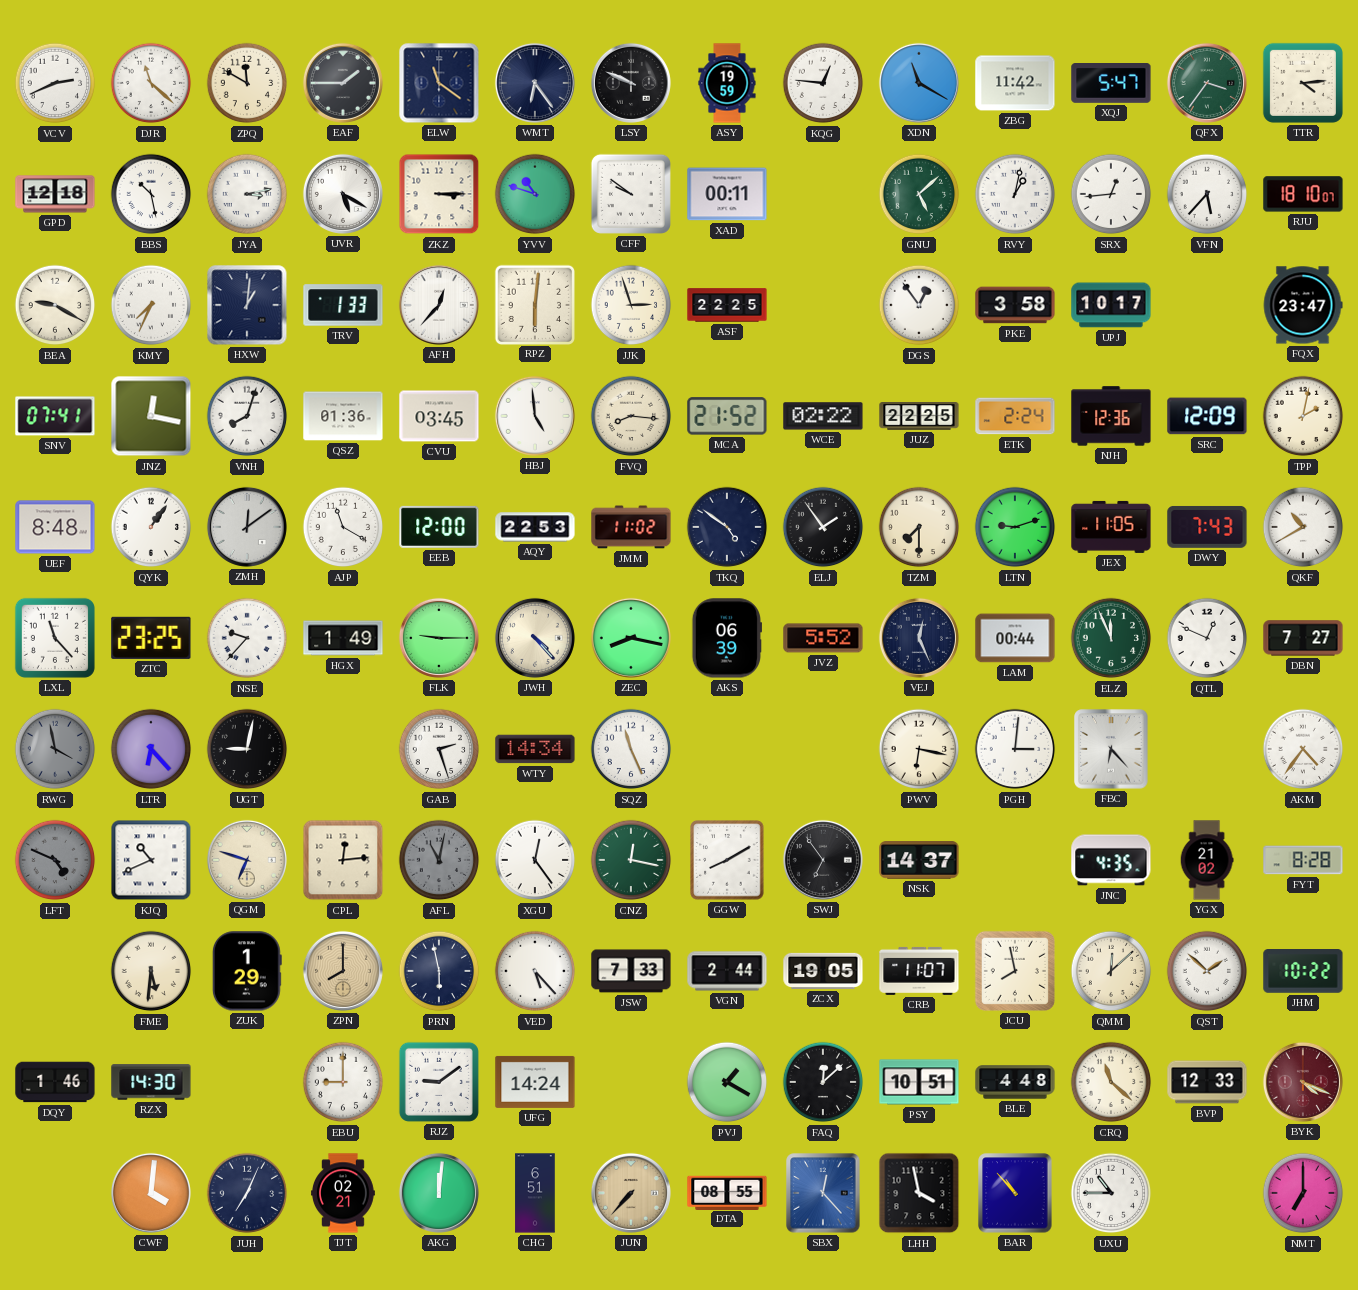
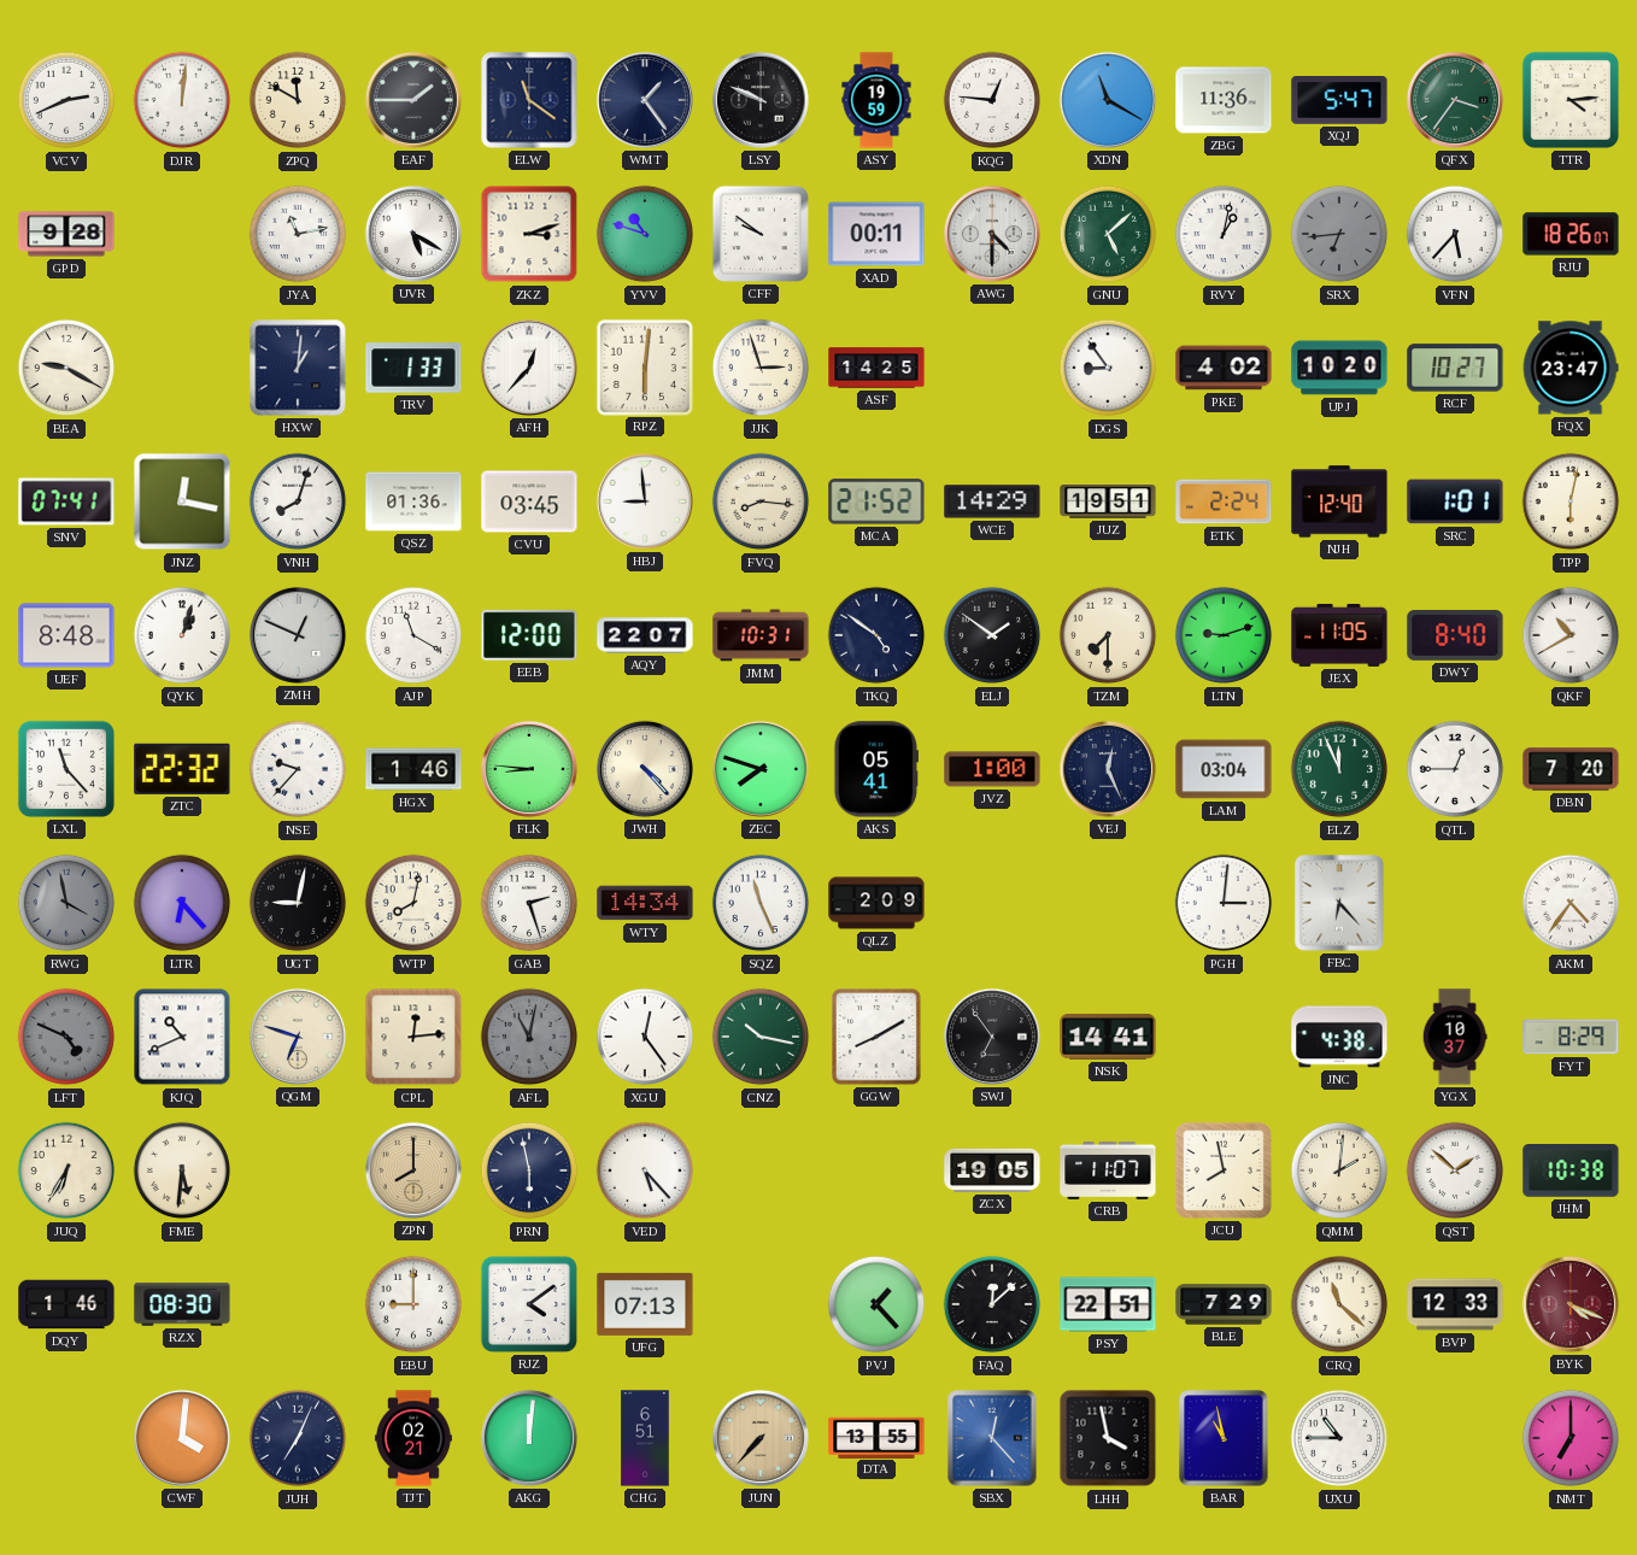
DJR: 11:22 -> 12:01 (182, 100)
WMT: 6:24 -> 1:24 (645, 100)
ZBG: 11:42 -> 11:36 (1224, 100)
GPD: 12:18 -> 9:28 (66, 234)
BBS: 10:28 -> none (151, 194)
JYA: 3:13 -> 11:13 (298, 234)
ZKZ: 3:15 -> 3:12 (529, 234)
AWG: none -> 4:30 (992, 234)
SRX: 12:44 -> 6:44 (1339, 234)
SRX dial: white -> grey (1339, 234)
RJU: 18:10 -> 18:26 (1571, 234)
KMY: 7:34 -> none (151, 305)
ASF: 22:25 -> 14:25 (876, 368)
DGS: 12:54 -> 8:54 (1108, 368)
PKE: 3:58 -> 4:02 (1224, 368)
UPJ: 10:17 -> 10:20 (1339, 368)
RCF: none -> 10:27 (1455, 368)
HBJ: 4:59 -> 8:59 (645, 501)
WCE: 02:22 -> 14:29 (992, 501)
JUZ: 22:25 -> 19:51 (1108, 503)
NJH: 12:36 -> 12:40 (1339, 501)
SRC: 12:09 -> 1:01 (1455, 501)
TPP: 2:02 -> 6:02 (1571, 501)
QYK: 1:06 -> 1:03 (182, 635)
ZMH: 12:09 -> 12:49 (298, 635)
AQY: 22:53 -> 22:07 (645, 635)
JMM: 11:02 -> 10:31 (761, 635)
ELJ: 1:54 -> 1:51 (992, 635)
DWY: 7:43 -> 8:40 (1455, 635)
ZTC: 23:25 -> 22:32 (182, 769)
HGX: 1:49 -> 1:46 (413, 769)
FLK: 9:15 -> 8:46 (529, 769)
ZEC: 8:17 -> 7:48 (761, 769)
AKS: 06:39 -> 05:41 (875, 769)
JVZ: 5:52 -> 1:00 (992, 769)
LAM: 00:44 -> 03:04 (1224, 769)
QTL: 12:49 -> 12:45 (1455, 769)
DBN: 7:27 -> 7:20 (1571, 769)
WTP: none -> 8:02 (413, 903)
QLZ: none -> 2:09 (876, 903)
PWV: 6:17 -> none (919, 749)
CNZ: 12:17 -> 10:17 (761, 1037)
NSK: 14:37 -> 14:41 (1108, 1037)
JNC: 4:35 -> 4:38 (1339, 1037)
YGX: 21:02 -> 10:37 (1455, 1037)
FYT: 8:28 -> 8:29 (1571, 1037)
JUQ: none -> 6:35 (66, 1170)
ZUK: 1:29 -> none (247, 971)
JSW: 7:33 -> none (631, 971)
VGN: 2:44 -> none (727, 971)
QMM: 12:08 -> 2:01 (1339, 1170)
JHM: 10:22 -> 10:38 (1571, 1172)
RZX: 14:30 -> 08:30 (182, 1304)
RJZ: 9:09 -> 4:09 (529, 1304)
UFG: 14:24 -> 07:13 (645, 1304)
PVJ: 1:20 -> 1:23 (876, 1304)
PSY: 10:51 -> 22:51 (1108, 1304)
BLE: 4:48 -> 7:29 (1224, 1304)
DTA: 08:55 -> 13:55 (876, 1437)
BAR: 10:53 -> 10:58 (1224, 1438)
